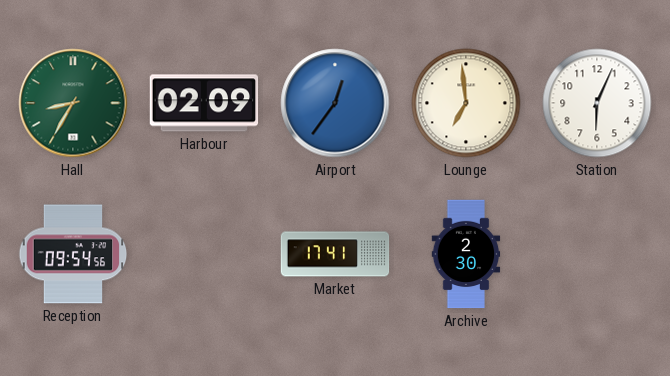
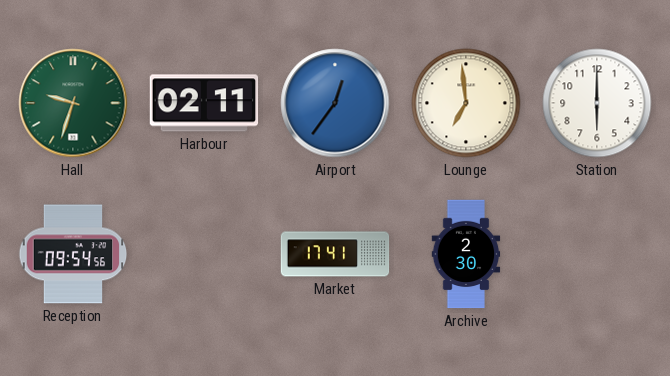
Hall: 8:35 -> 9:33 (73, 103)
Harbour: 02:09 -> 02:11 (204, 103)
Station: 6:04 -> 6:00 (597, 103)
